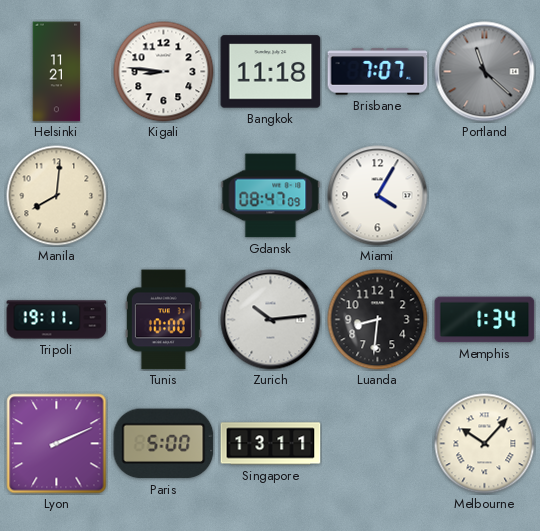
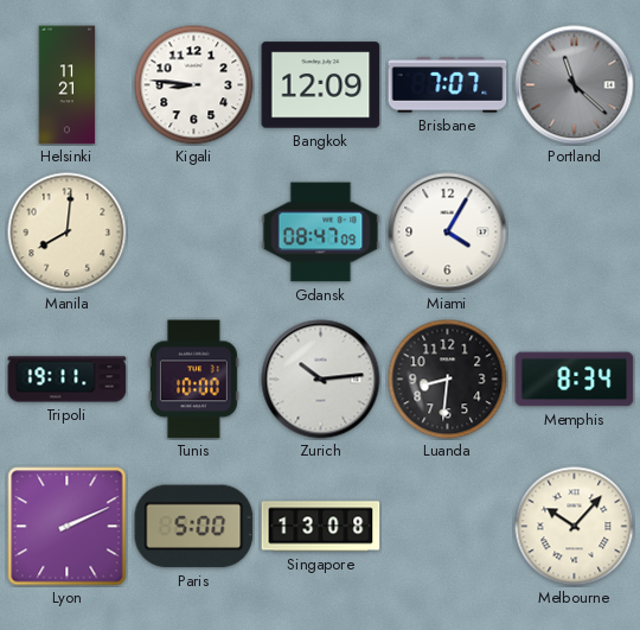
Bangkok: 11:18 -> 12:09 (321, 85)
Memphis: 1:34 -> 8:34 (575, 380)
Singapore: 13:11 -> 13:08 (321, 527)
